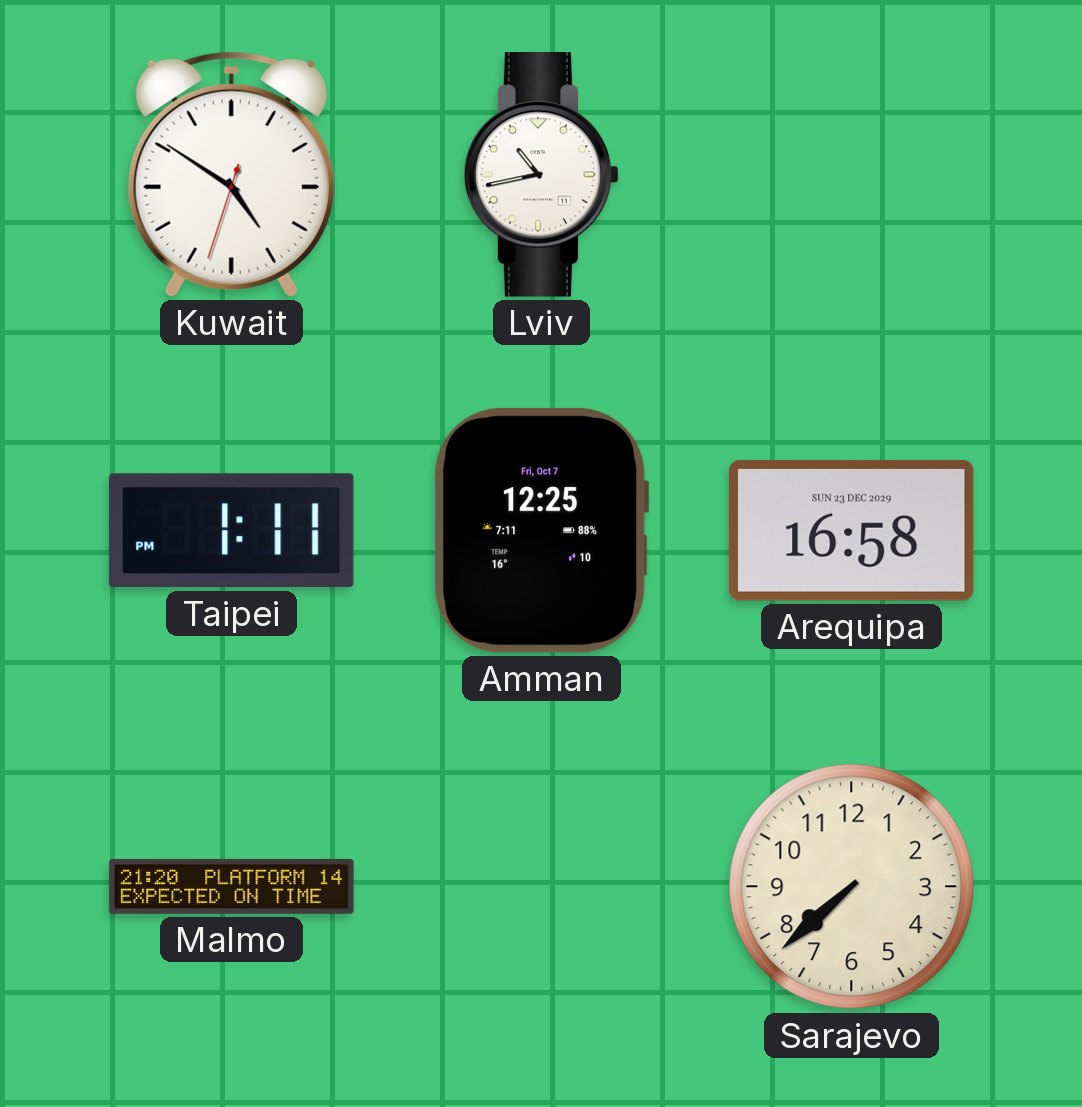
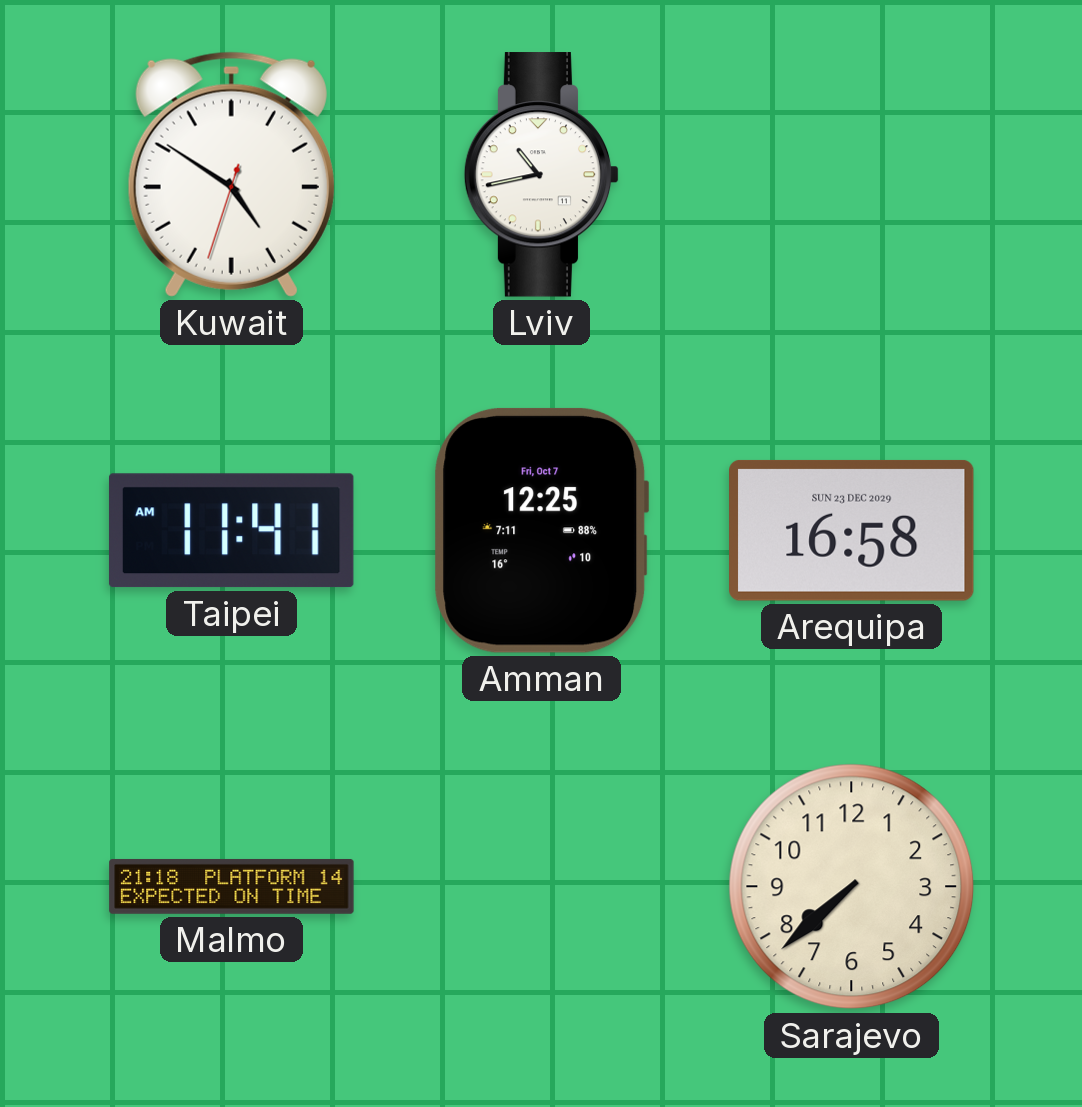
Taipei: 1:11 -> 11:41 (231, 531)
Malmo: 21:20 -> 21:18 (232, 886)
